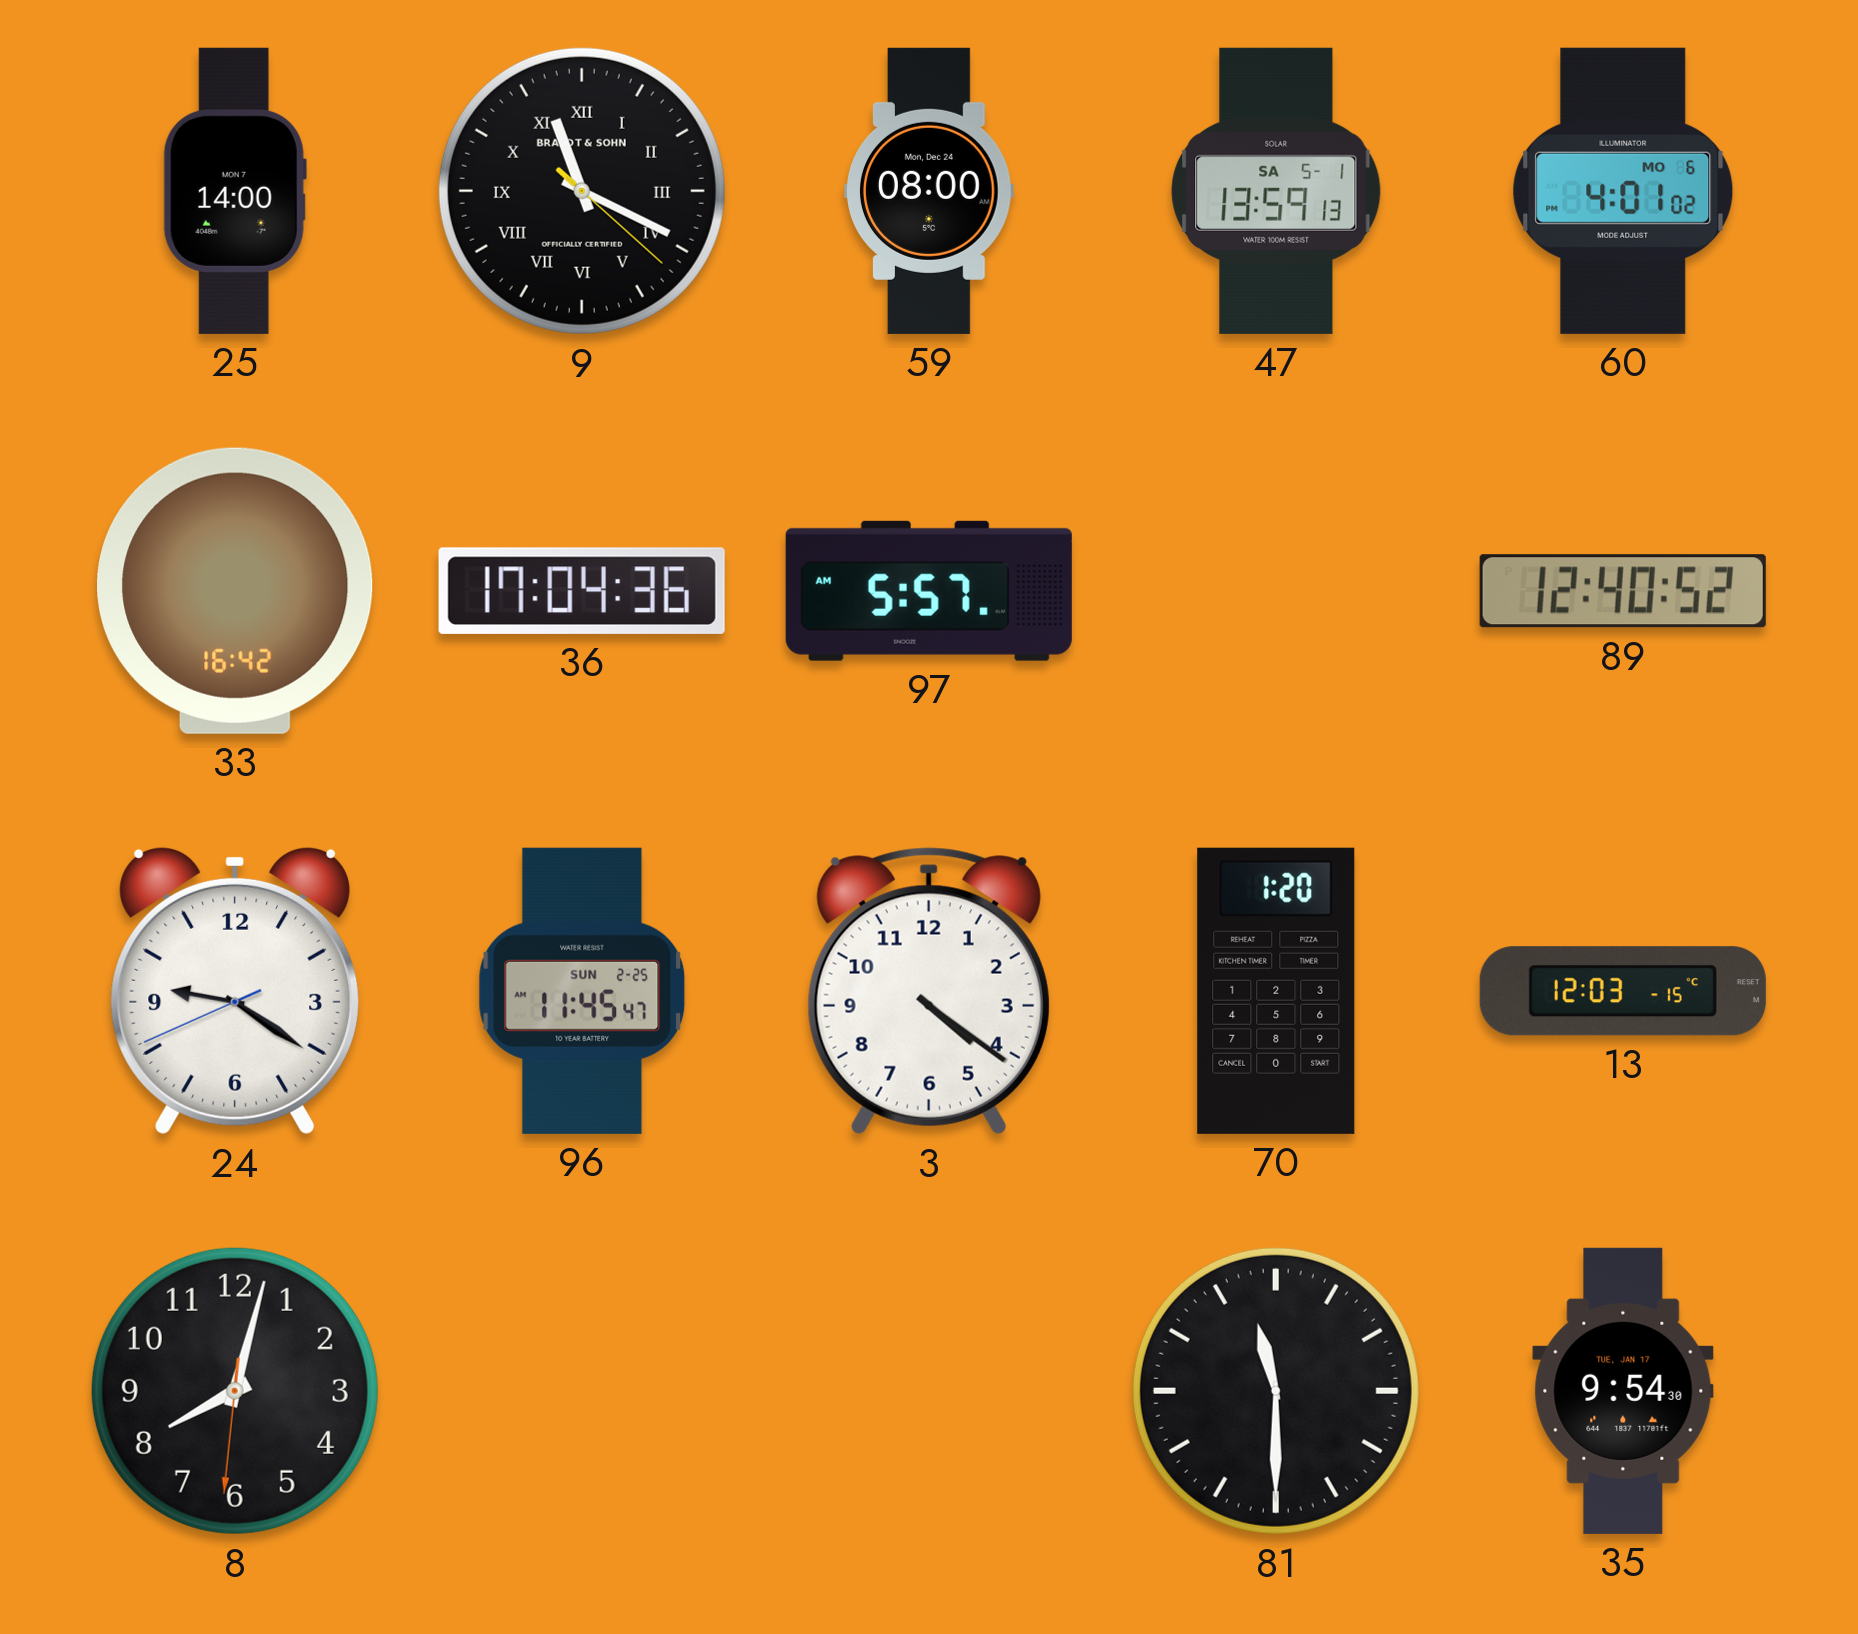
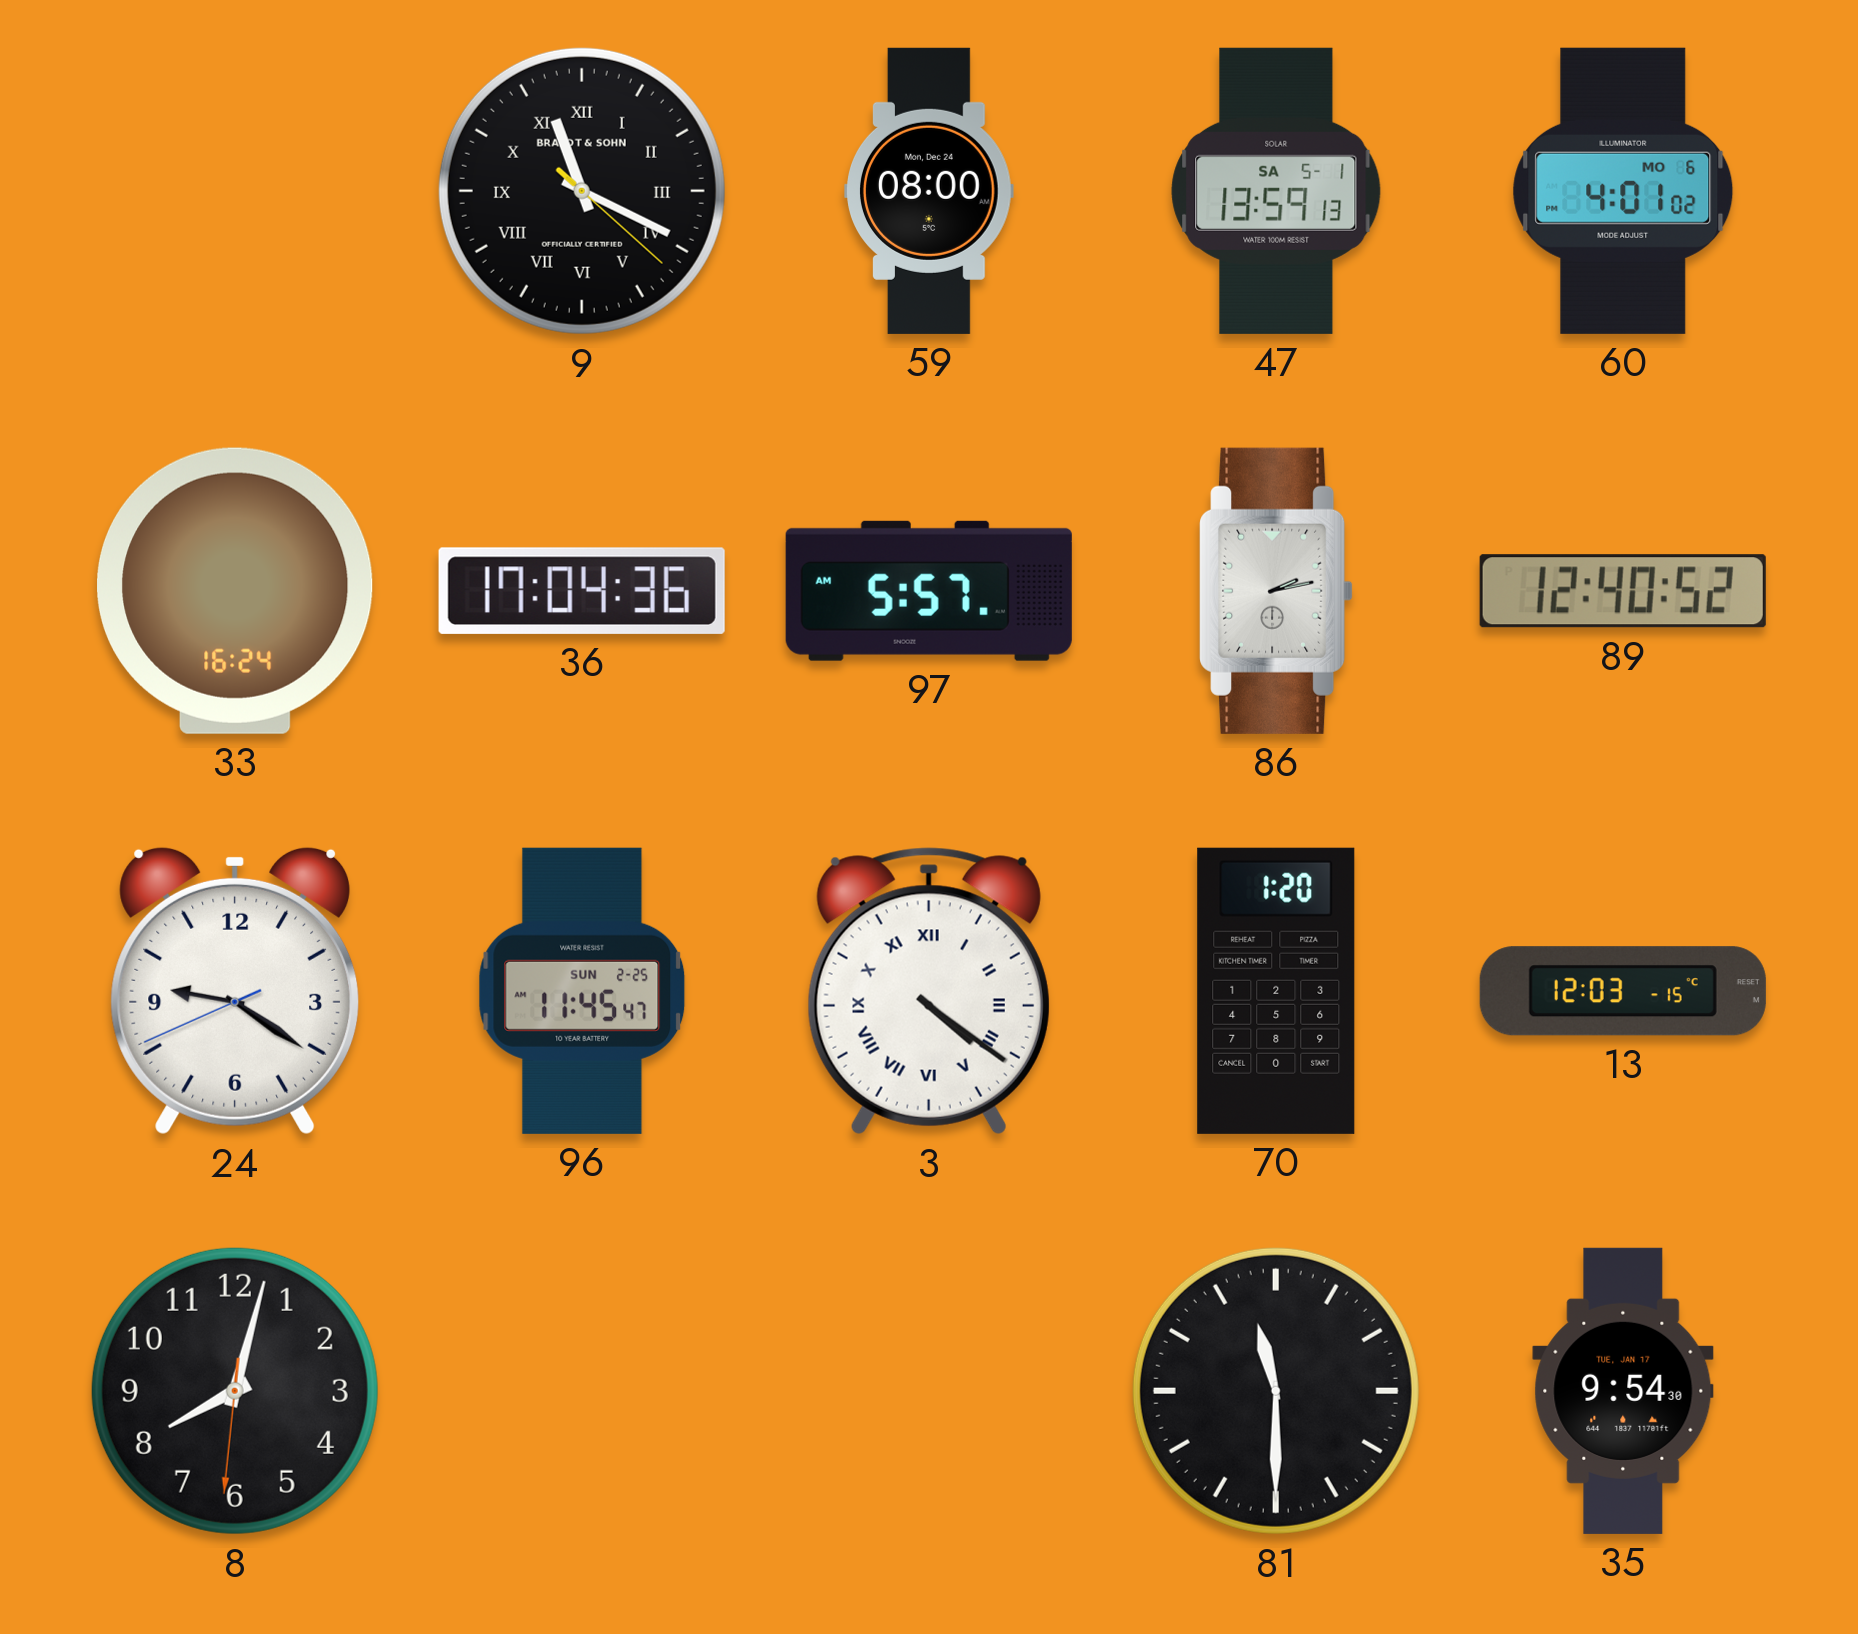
25: 14:00 -> none (235, 191)
33: 16:42 -> 16:24 (235, 591)
86: none -> 2:13 (1276, 591)
3 numerals: Arabic -> Roman (929, 991)
